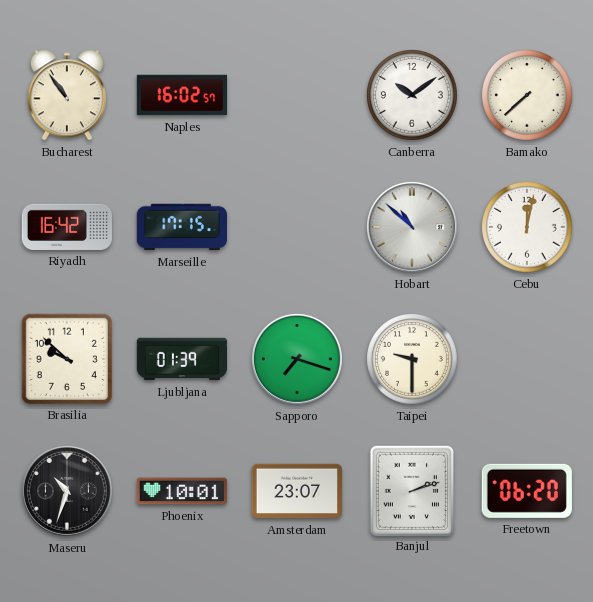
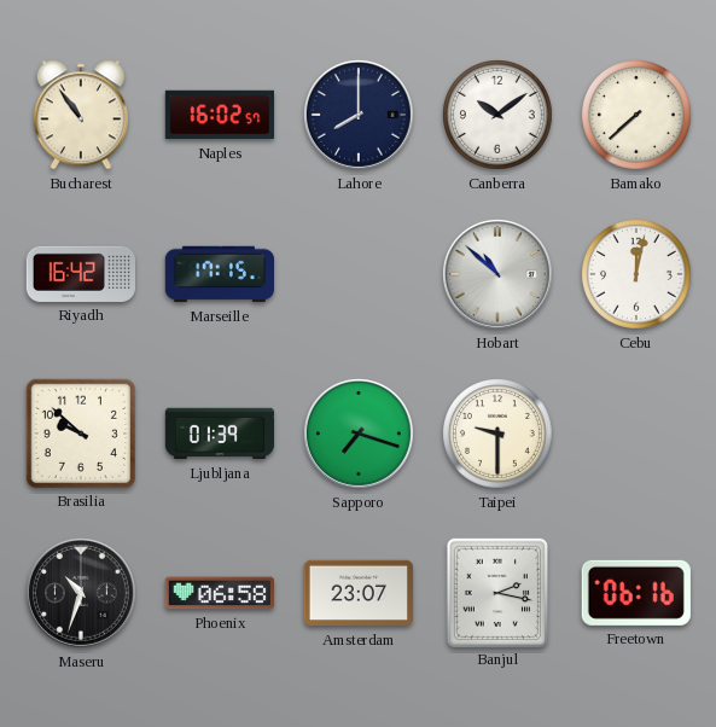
Lahore: none -> 8:00 (359, 115)
Phoenix: 10:01 -> 06:58 (219, 593)
Banjul: 2:12 -> 2:17 (496, 592)
Freetown: 06:20 -> 06:16 (636, 593)
